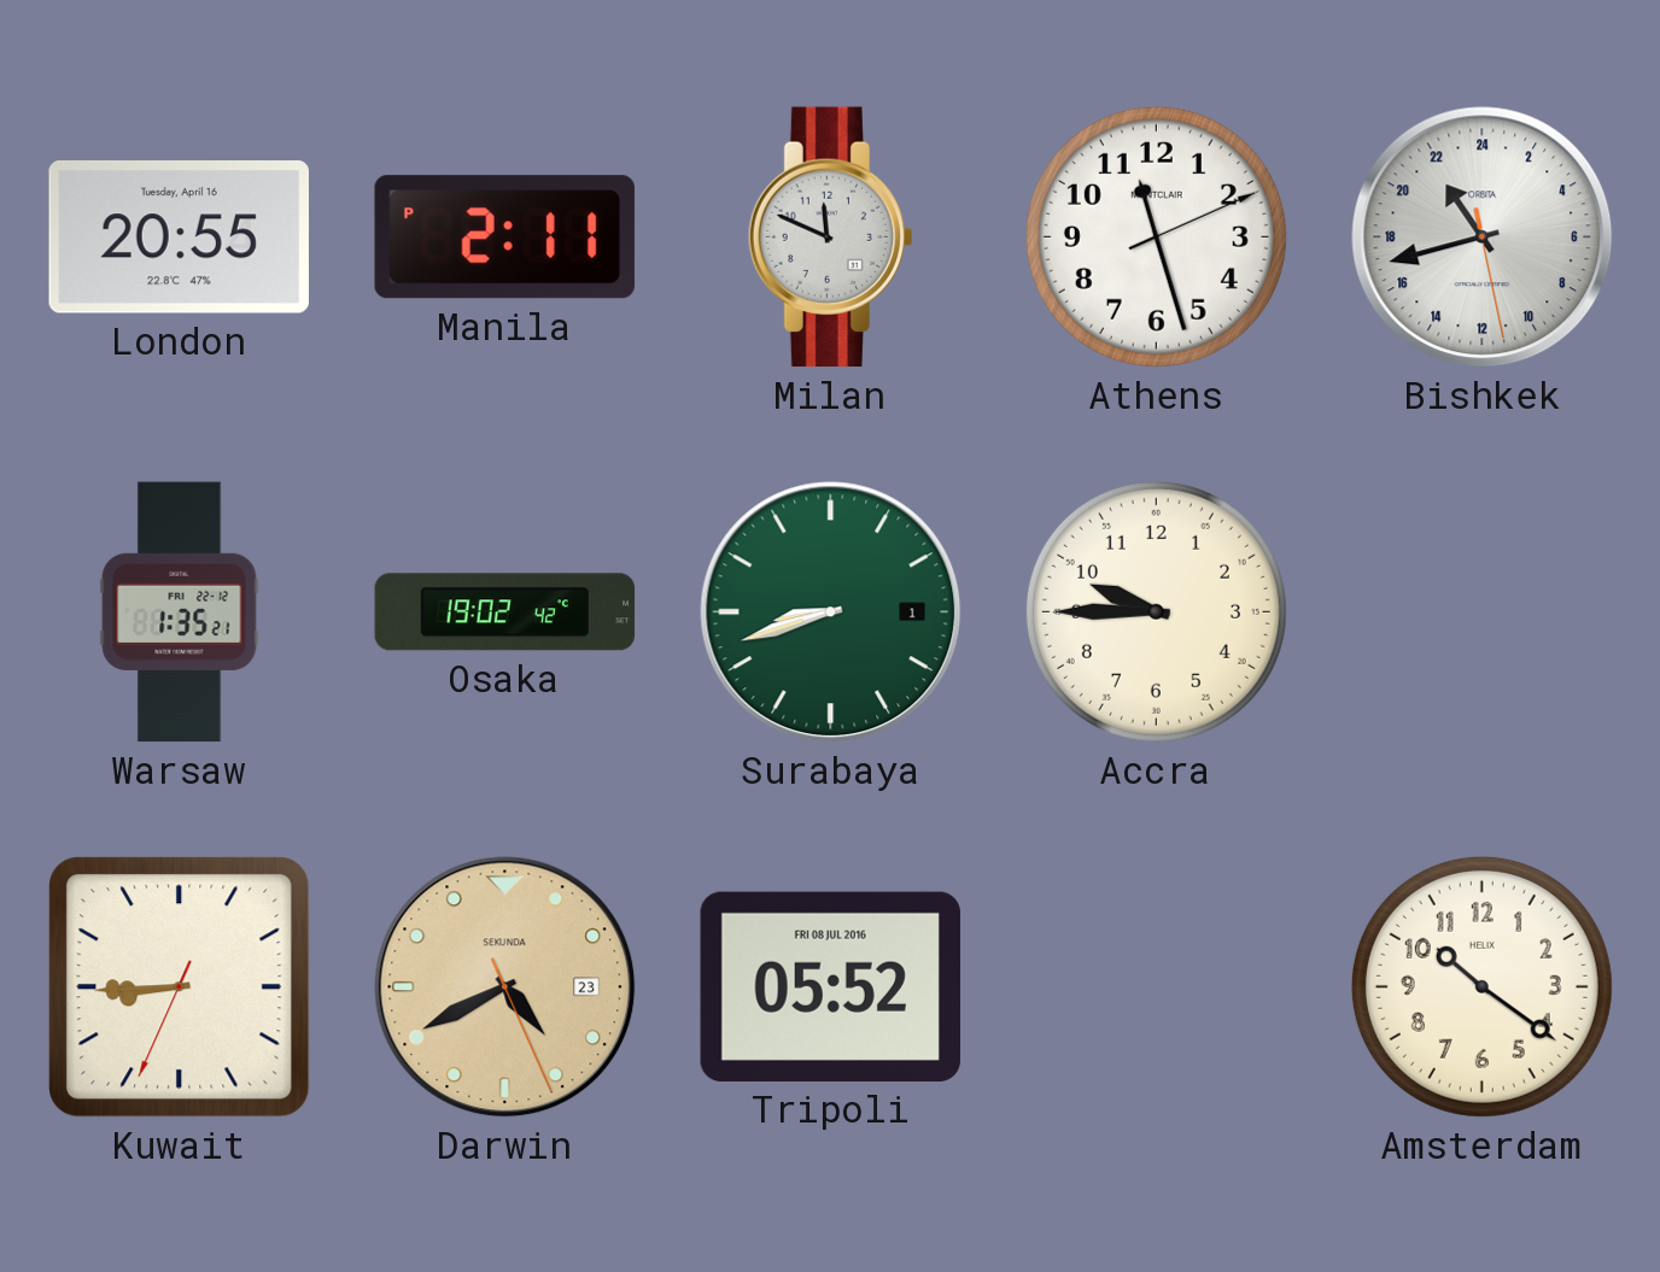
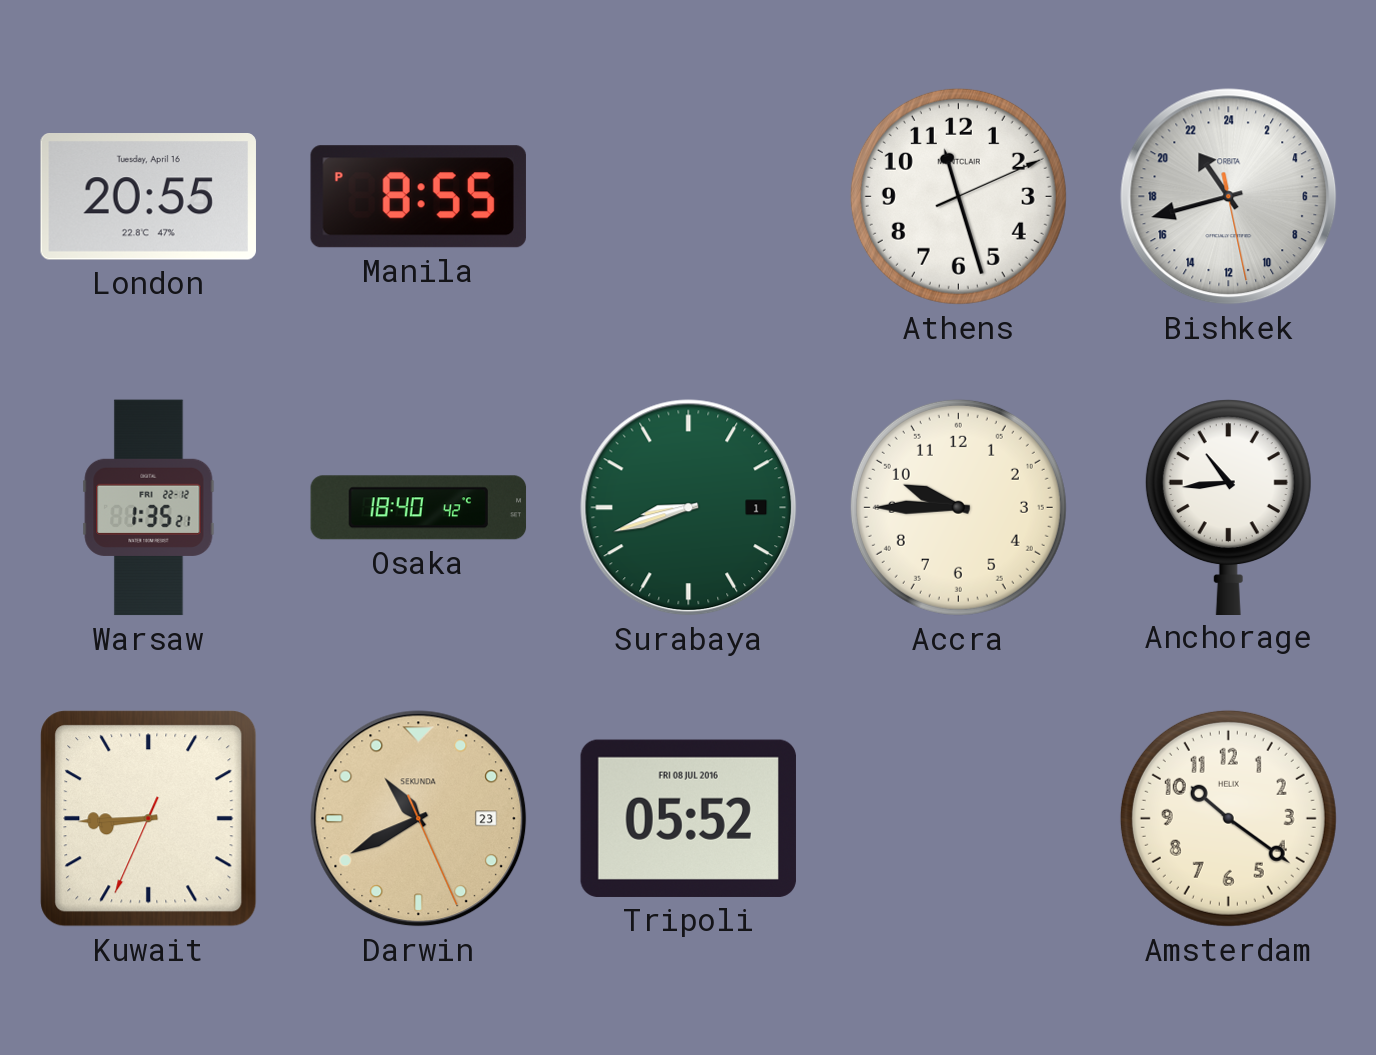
Manila: 2:11 -> 8:55 (418, 197)
Milan: 11:49 -> none (830, 238)
Osaka: 19:02 -> 18:40 (419, 508)
Anchorage: none -> 10:44 (1228, 507)
Darwin: 4:40 -> 10:40 (419, 819)
